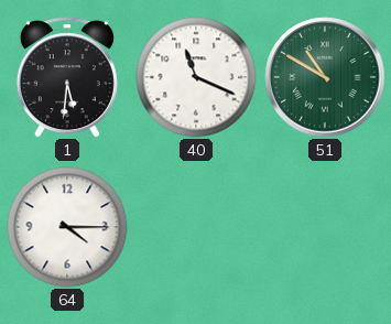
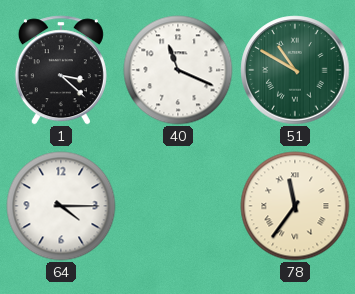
1: 5:31 -> 3:22 (61, 70)
78: none -> 11:36 (295, 206)
